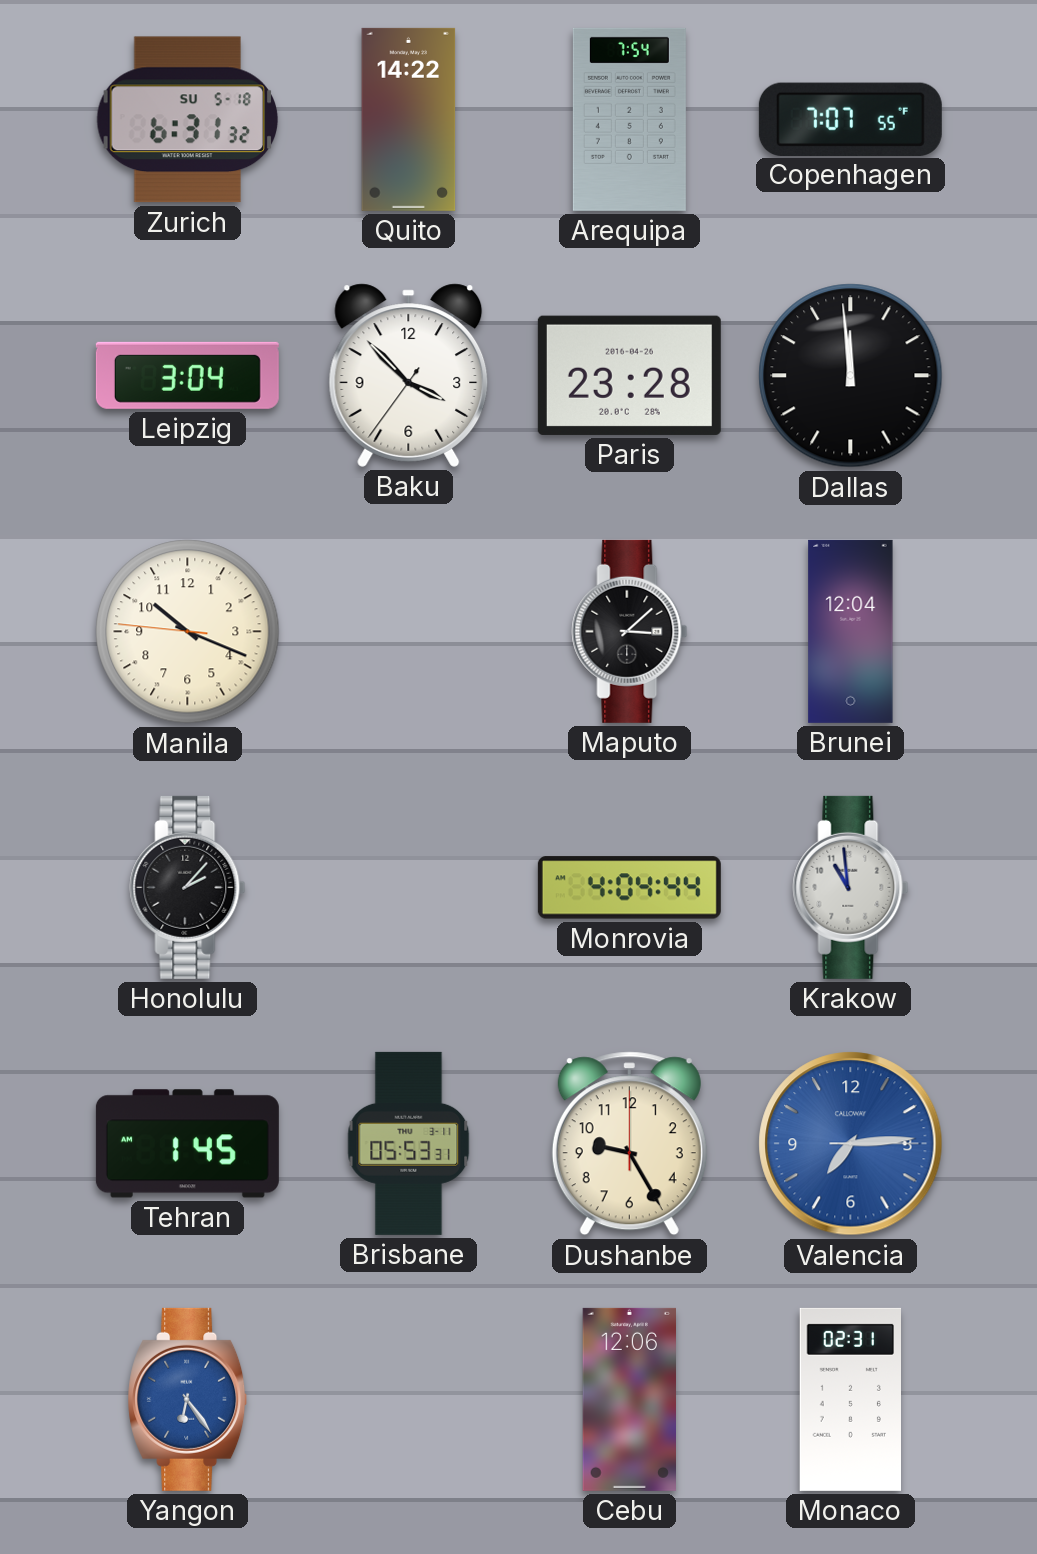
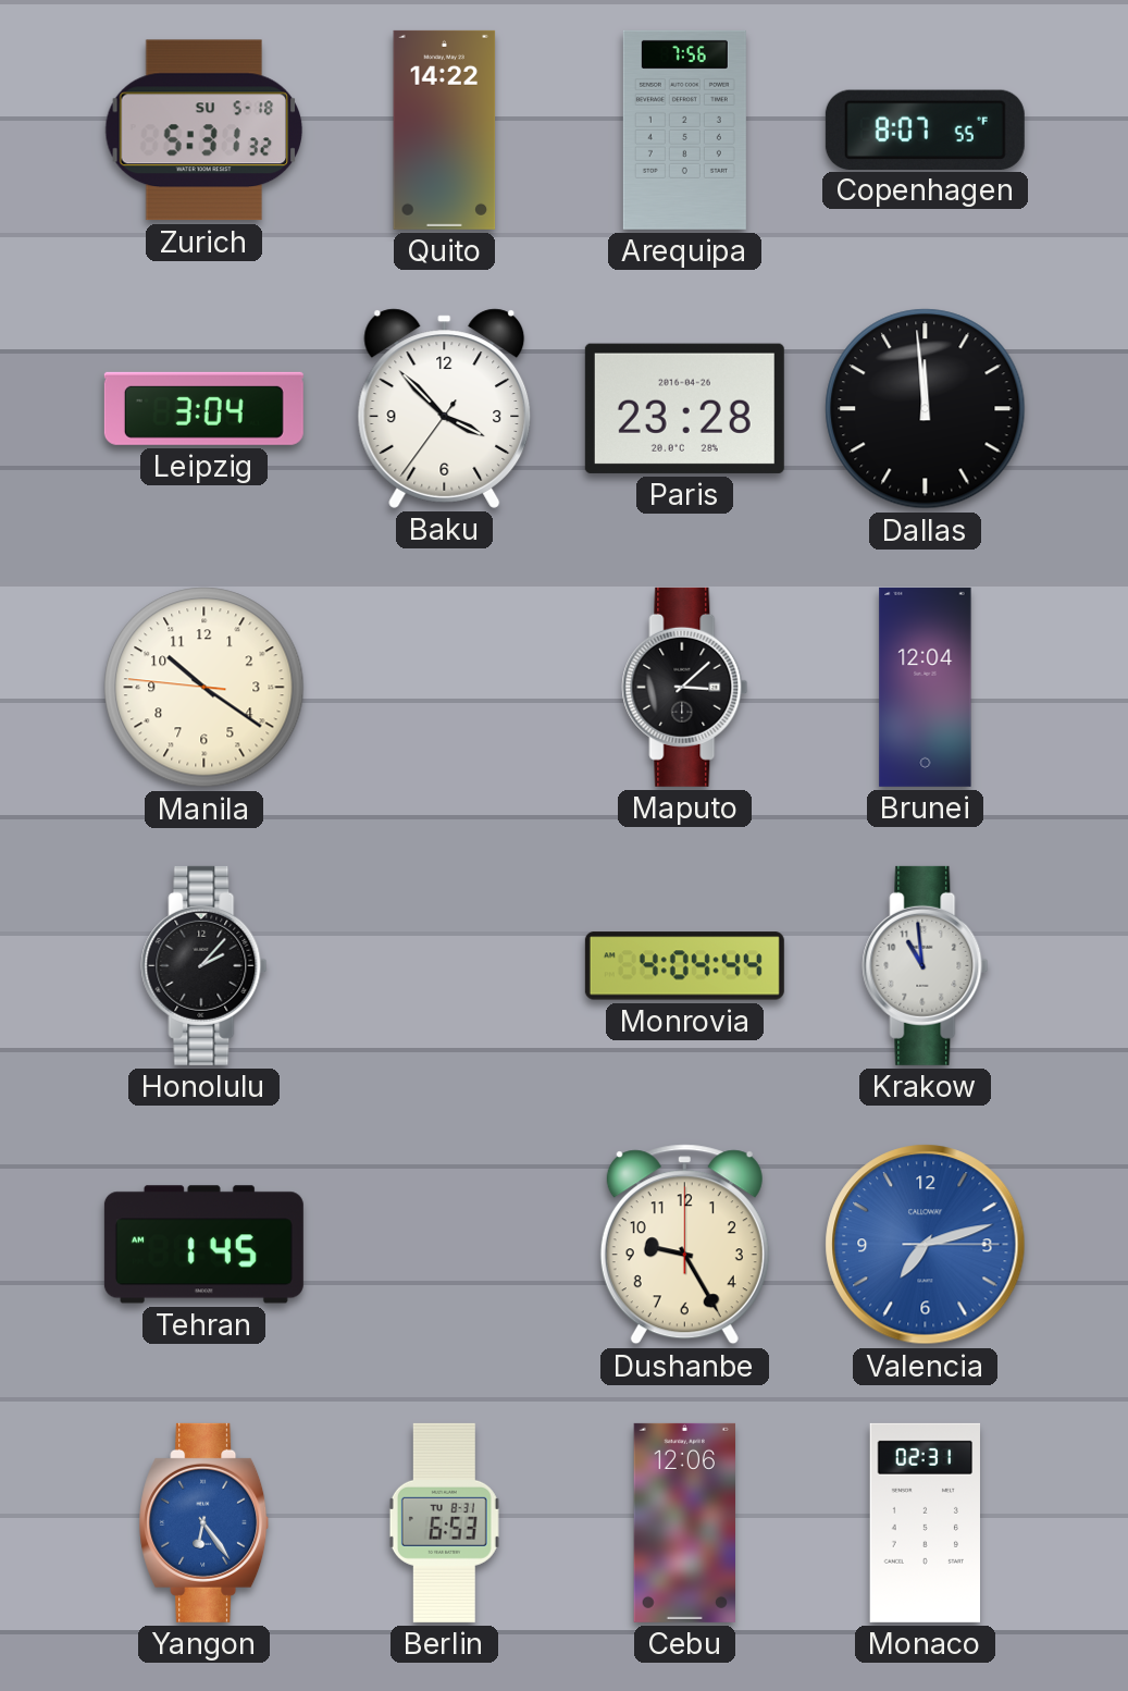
Zurich: 6:31 -> 5:31 (203, 131)
Arequipa: 7:54 -> 7:56 (684, 129)
Copenhagen: 7:07 -> 8:07 (925, 129)
Manila: 10:18 -> 10:20 (204, 688)
Brisbane: 05:53 -> none (409, 1143)
Valencia: 7:14 -> 7:12 (926, 1245)
Berlin: none -> 6:53 (444, 1522)
